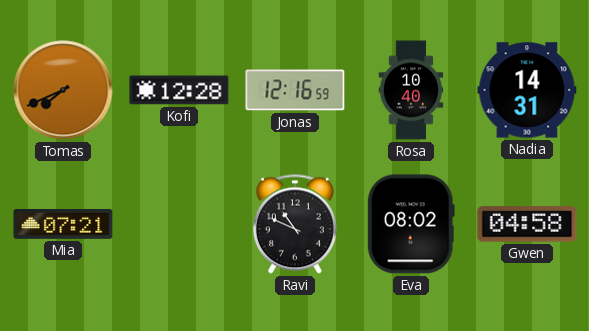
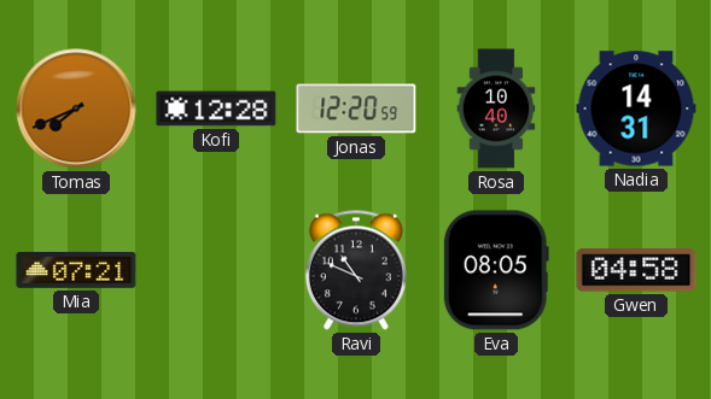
Jonas: 12:16 -> 12:20 (356, 108)
Eva: 08:02 -> 08:05 (496, 270)
